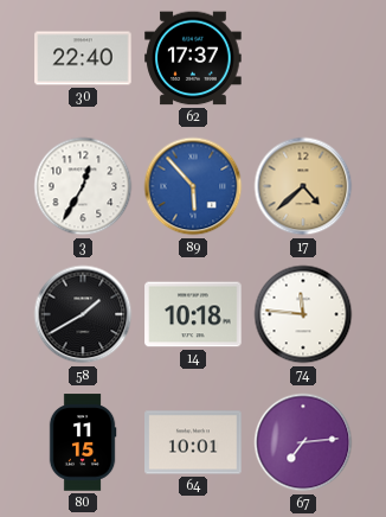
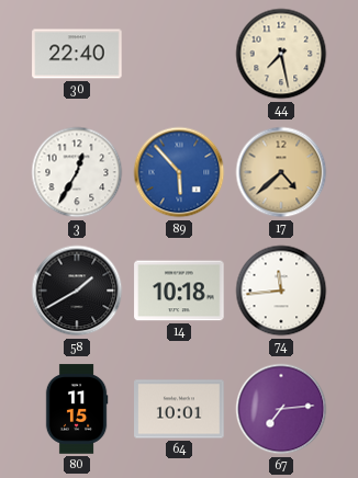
62: 17:37 -> none (193, 58)
44: none -> 7:28 (281, 54)
74: 11:46 -> 11:44 (281, 291)
